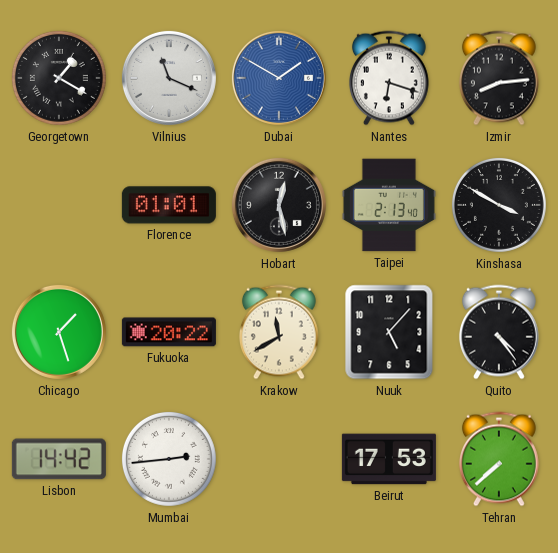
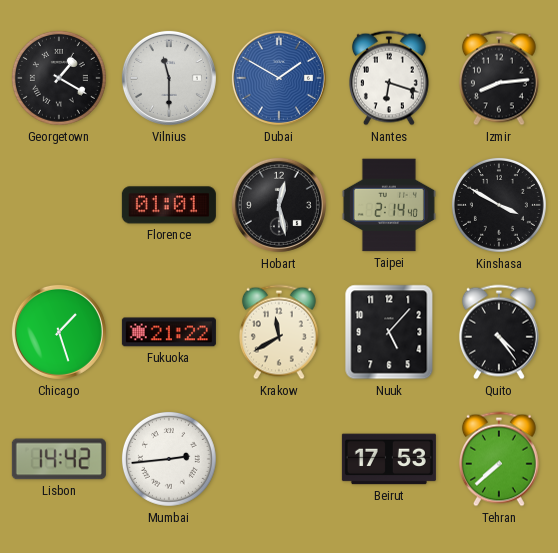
Vilnius: 11:19 -> 11:30 (169, 78)
Taipei: 2:13 -> 2:14 (389, 205)
Fukuoka: 20:22 -> 21:22 (169, 332)
